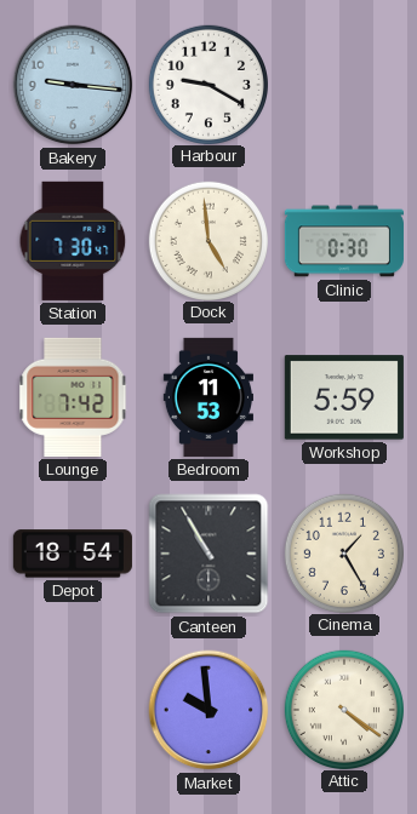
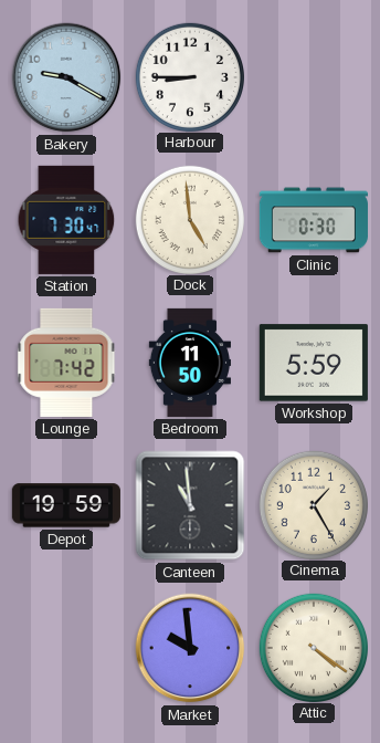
Bakery: 9:16 -> 9:20 (66, 77)
Harbour: 9:20 -> 8:45 (189, 76)
Bedroom: 11:53 -> 11:50 (189, 363)
Depot: 18:54 -> 19:59 (66, 505)
Canteen: 10:55 -> 10:59 (190, 505)
